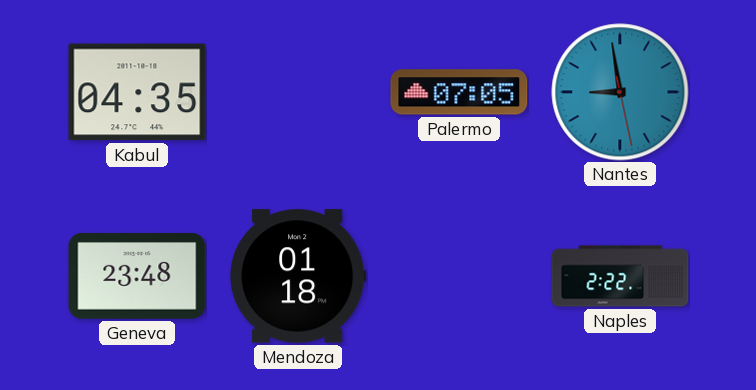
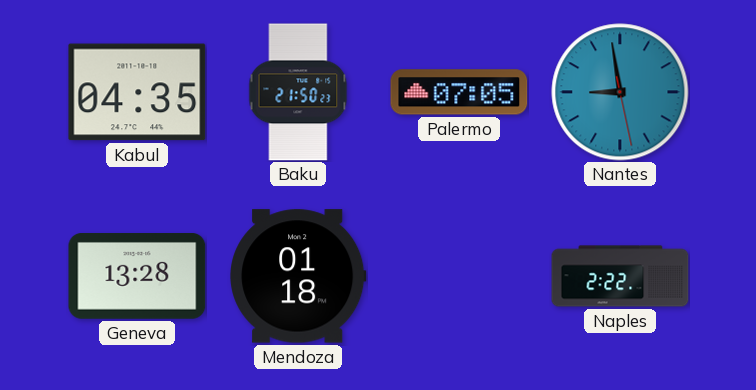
Baku: none -> 21:50 (298, 92)
Geneva: 23:48 -> 13:28 (137, 277)
